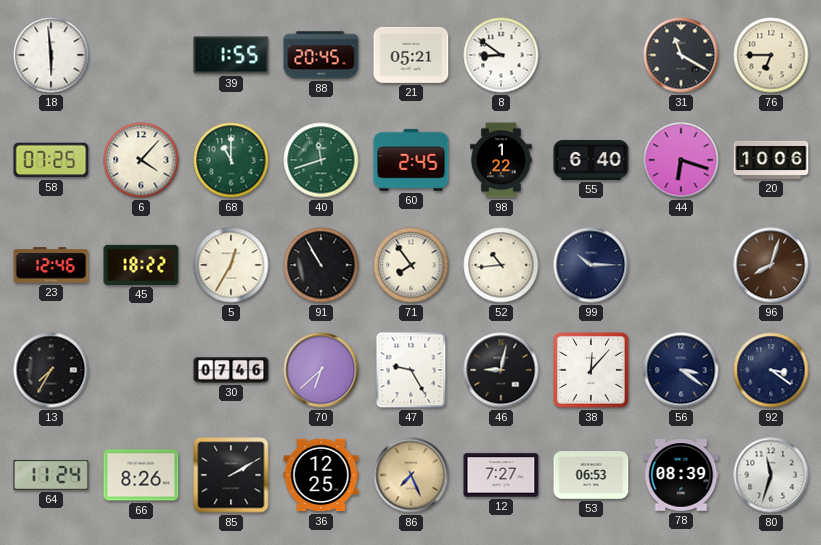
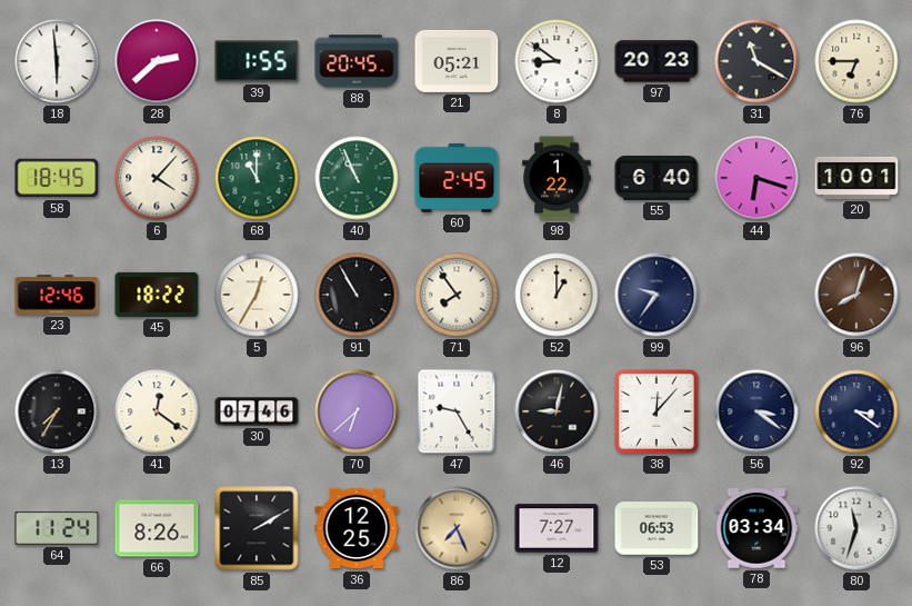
28: none -> 2:38 (157, 61)
97: none -> 20:23 (657, 61)
58: 07:25 -> 18:45 (57, 178)
40: 11:42 -> 10:56 (357, 178)
20: 10:06 -> 10:01 (856, 178)
52: 10:44 -> 1:00 (557, 295)
99: 10:15 -> 9:36 (657, 295)
41: none -> 12:21 (157, 411)
78: 08:39 -> 03:34 (756, 528)
